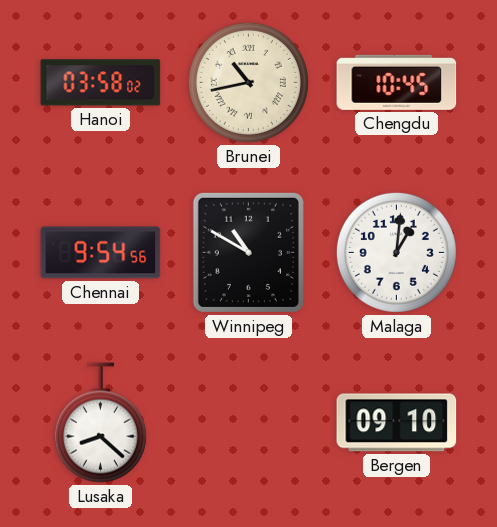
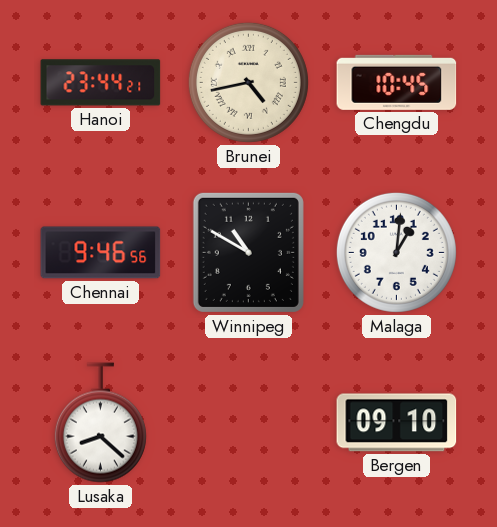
Hanoi: 03:58 -> 23:44 (101, 83)
Brunei: 10:43 -> 4:43 (248, 82)
Chennai: 9:54 -> 9:46 (101, 253)
